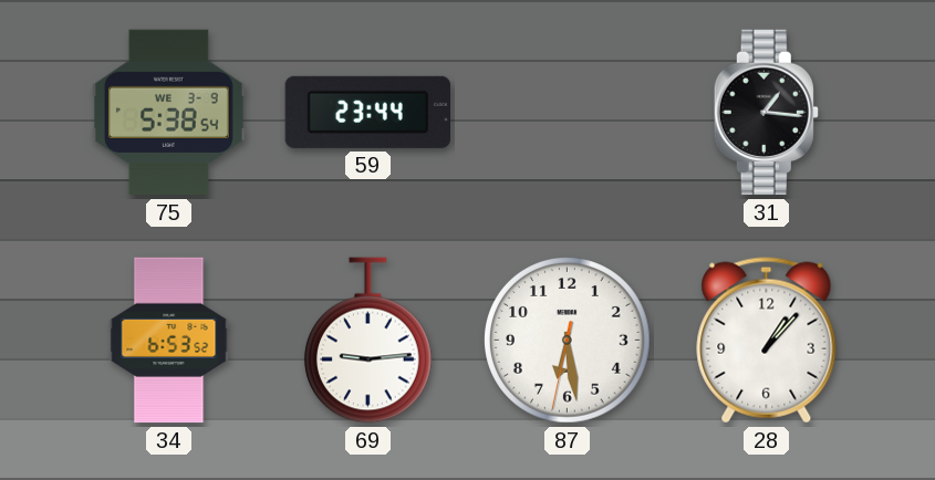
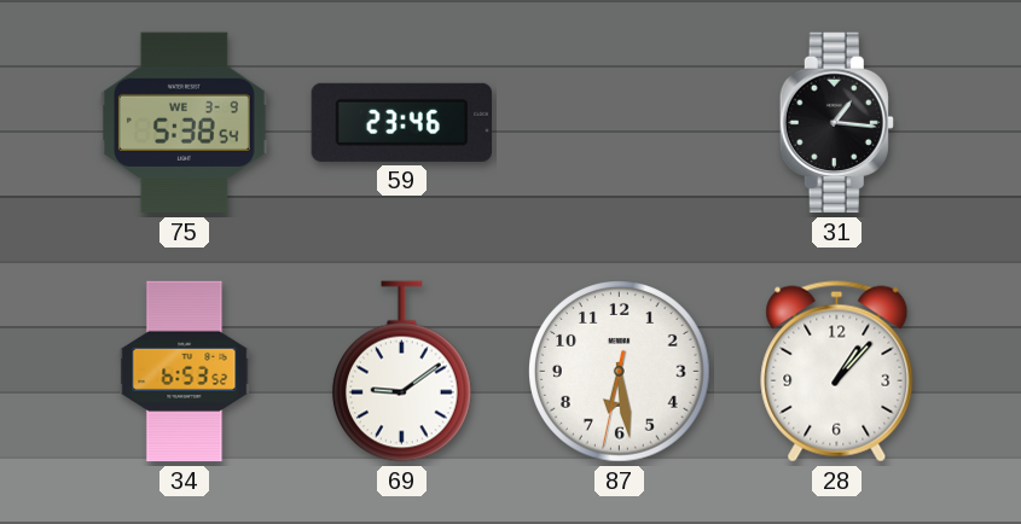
59: 23:44 -> 23:46 (401, 122)
69: 9:14 -> 9:09 (401, 372)
